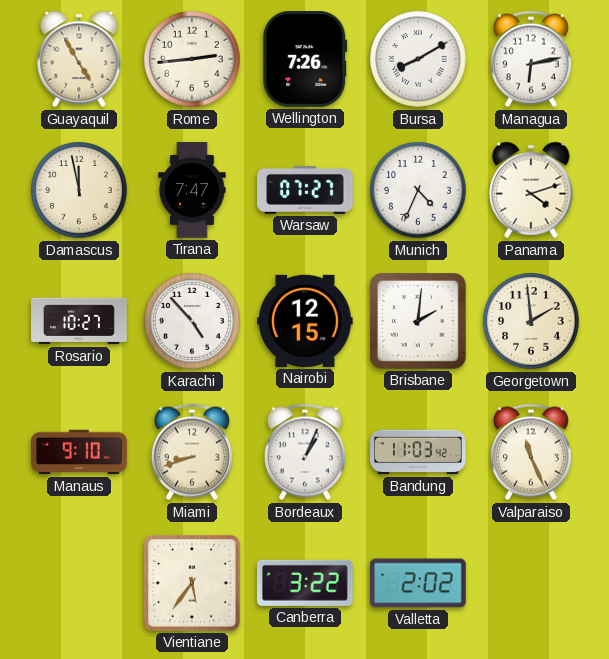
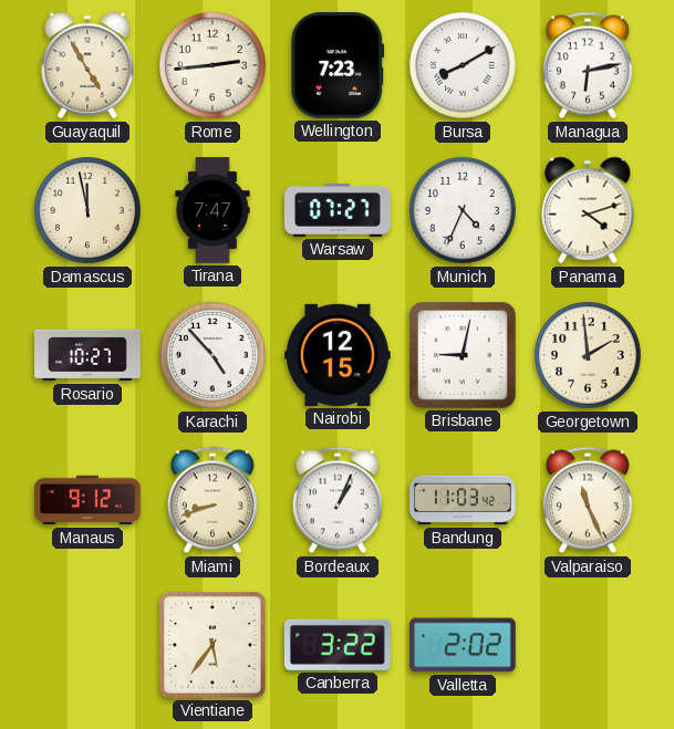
Wellington: 7:26 -> 7:23 (338, 66)
Brisbane: 2:01 -> 9:02 (464, 356)
Manaus: 9:10 -> 9:12 (87, 500)
